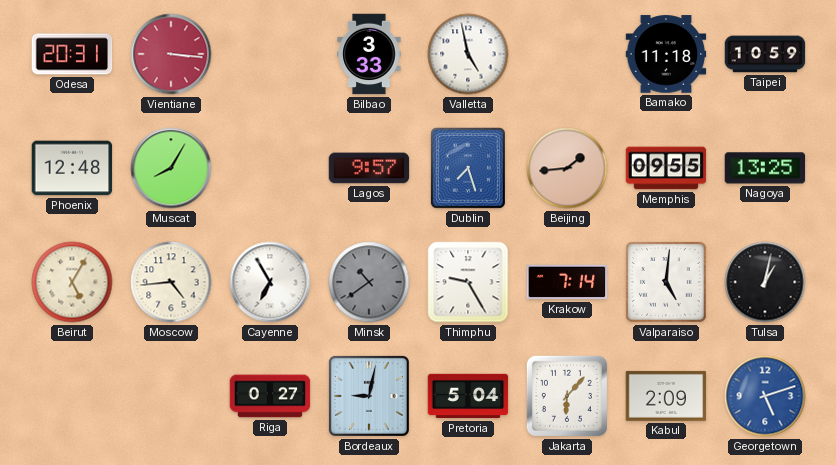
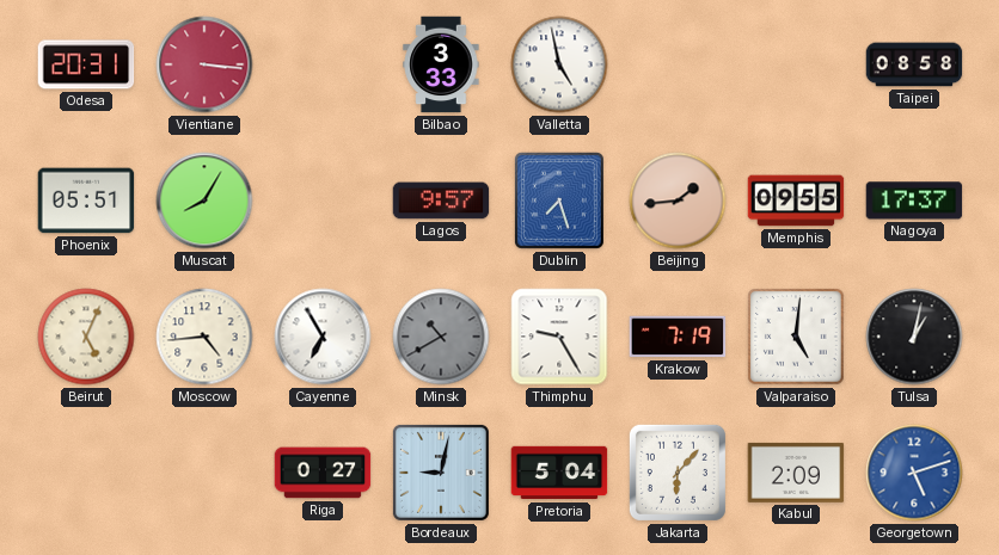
Bamako: 11:18 -> none (666, 54)
Taipei: 10:59 -> 08:58 (914, 64)
Phoenix: 12:48 -> 05:51 (86, 201)
Nagoya: 13:25 -> 17:37 (914, 201)
Beirut: 5:05 -> 5:04 (86, 337)
Minsk: 10:39 -> 10:40 (441, 337)
Krakow: 7:14 -> 7:19 (678, 337)
